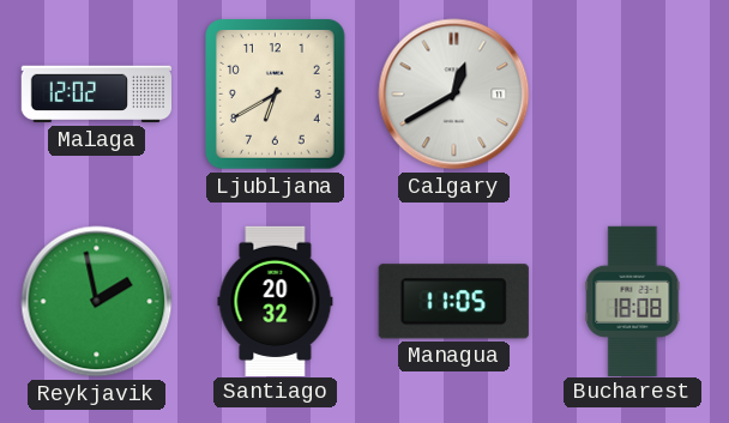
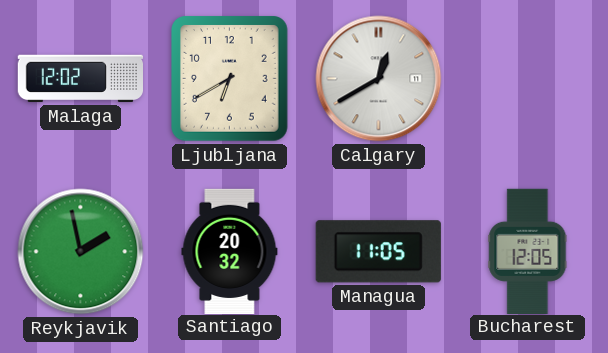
Bucharest: 18:08 -> 12:05 (528, 251)
